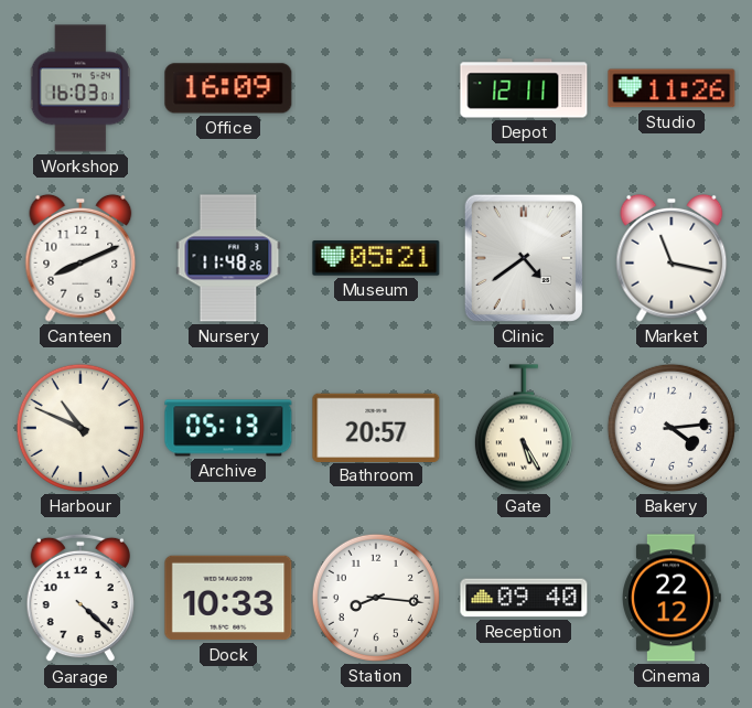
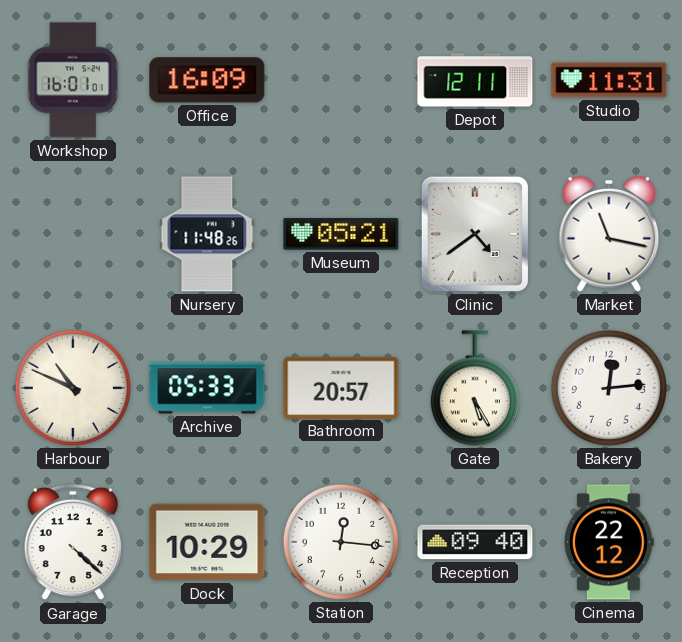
Workshop: 16:03 -> 16:01 (73, 80)
Studio: 11:26 -> 11:31 (609, 80)
Canteen: 8:11 -> none (80, 258)
Archive: 05:13 -> 05:33 (207, 388)
Bakery: 4:14 -> 12:14 (609, 388)
Dock: 10:33 -> 10:29 (207, 542)
Station: 8:16 -> 12:16 (341, 542)
